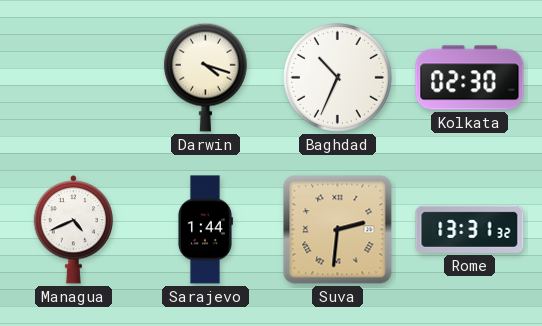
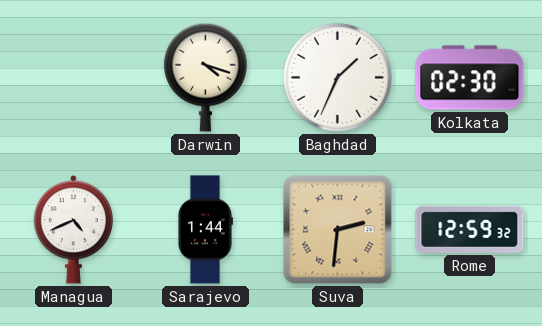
Baghdad: 10:34 -> 1:34 (338, 78)
Rome: 13:31 -> 12:59 (470, 229)
